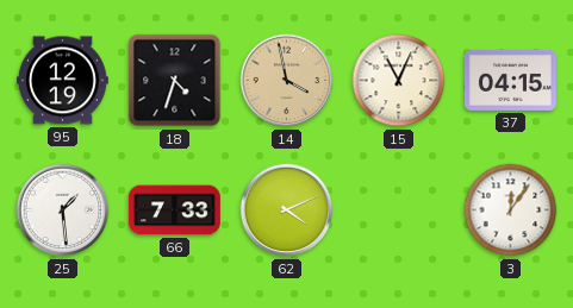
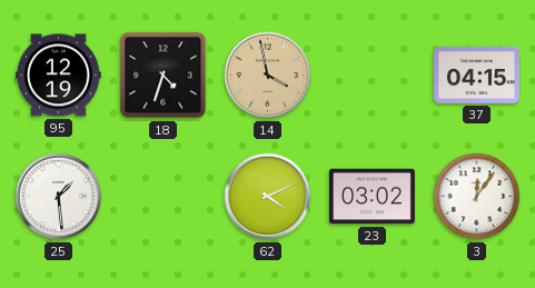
15: 11:04 -> none (399, 81)
66: 7:33 -> none (175, 210)
23: none -> 03:02 (371, 197)
